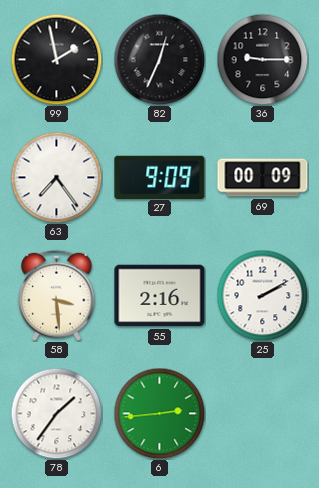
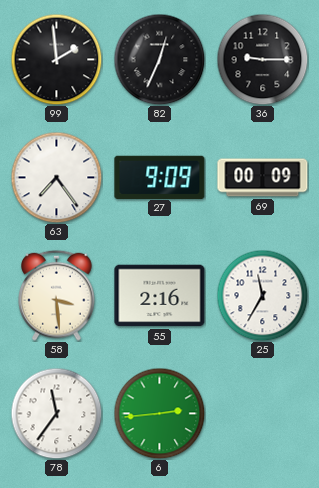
99: 1:58 -> 1:59 (56, 59)
25: 2:10 -> 11:35 (262, 295)
78: 1:36 -> 11:36 (56, 413)
